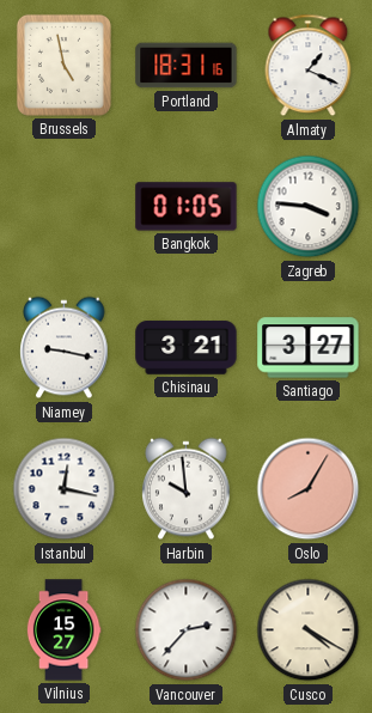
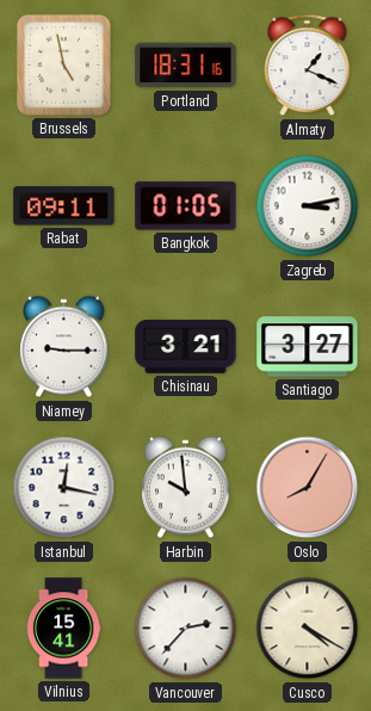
Rabat: none -> 09:11 (64, 206)
Zagreb: 3:46 -> 3:13 (308, 206)
Niamey: 9:17 -> 9:15 (64, 347)
Vilnius: 15:27 -> 15:41 (63, 629)
